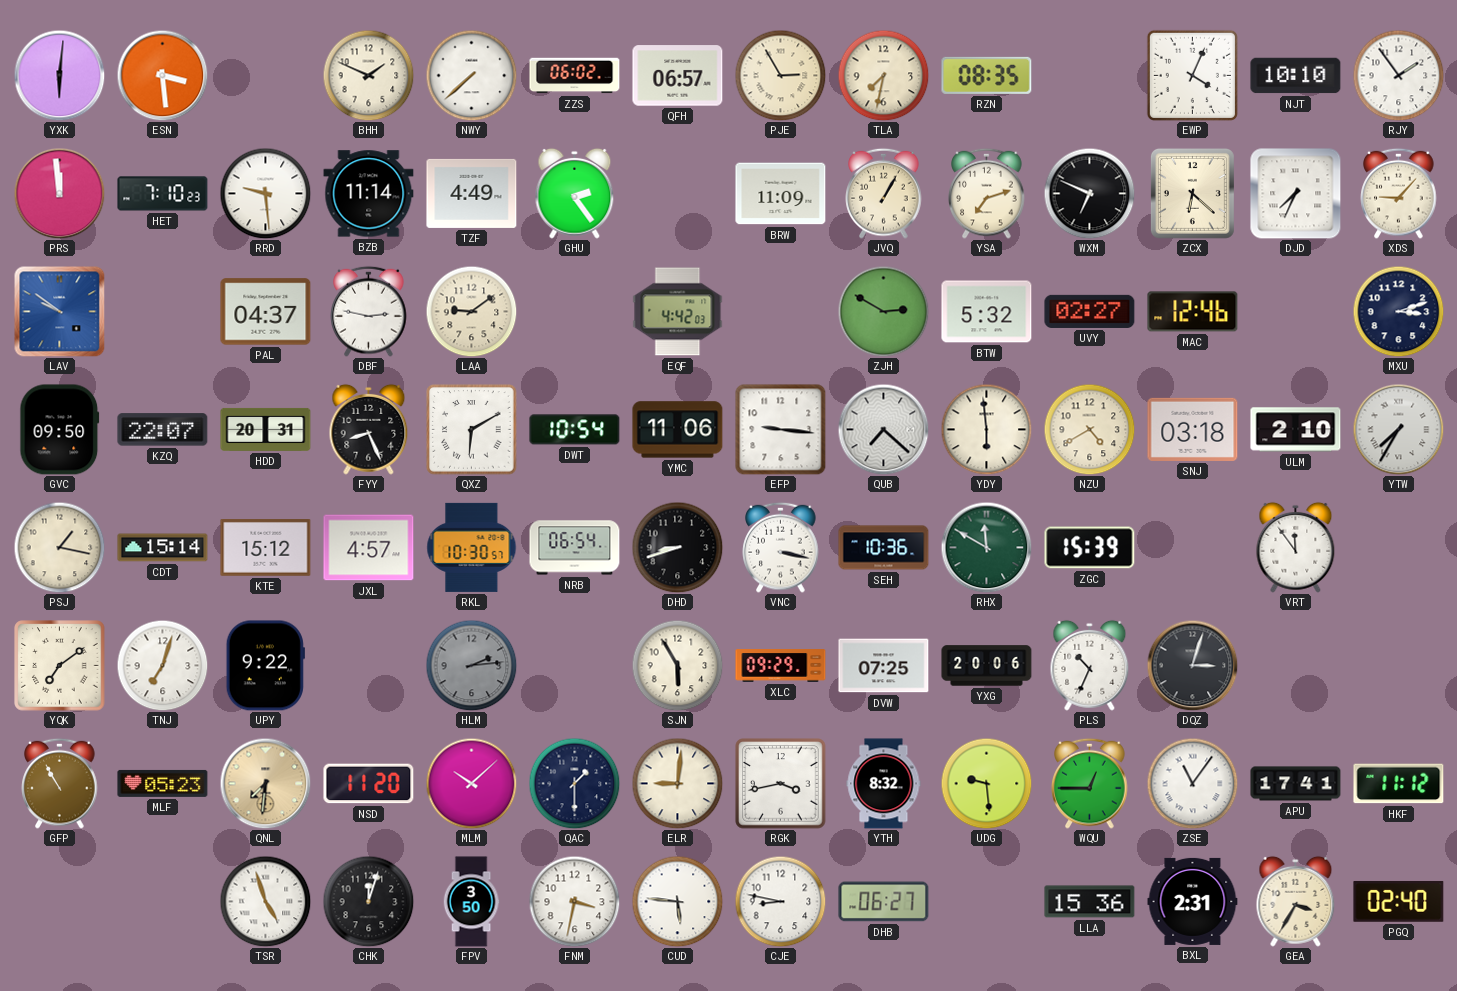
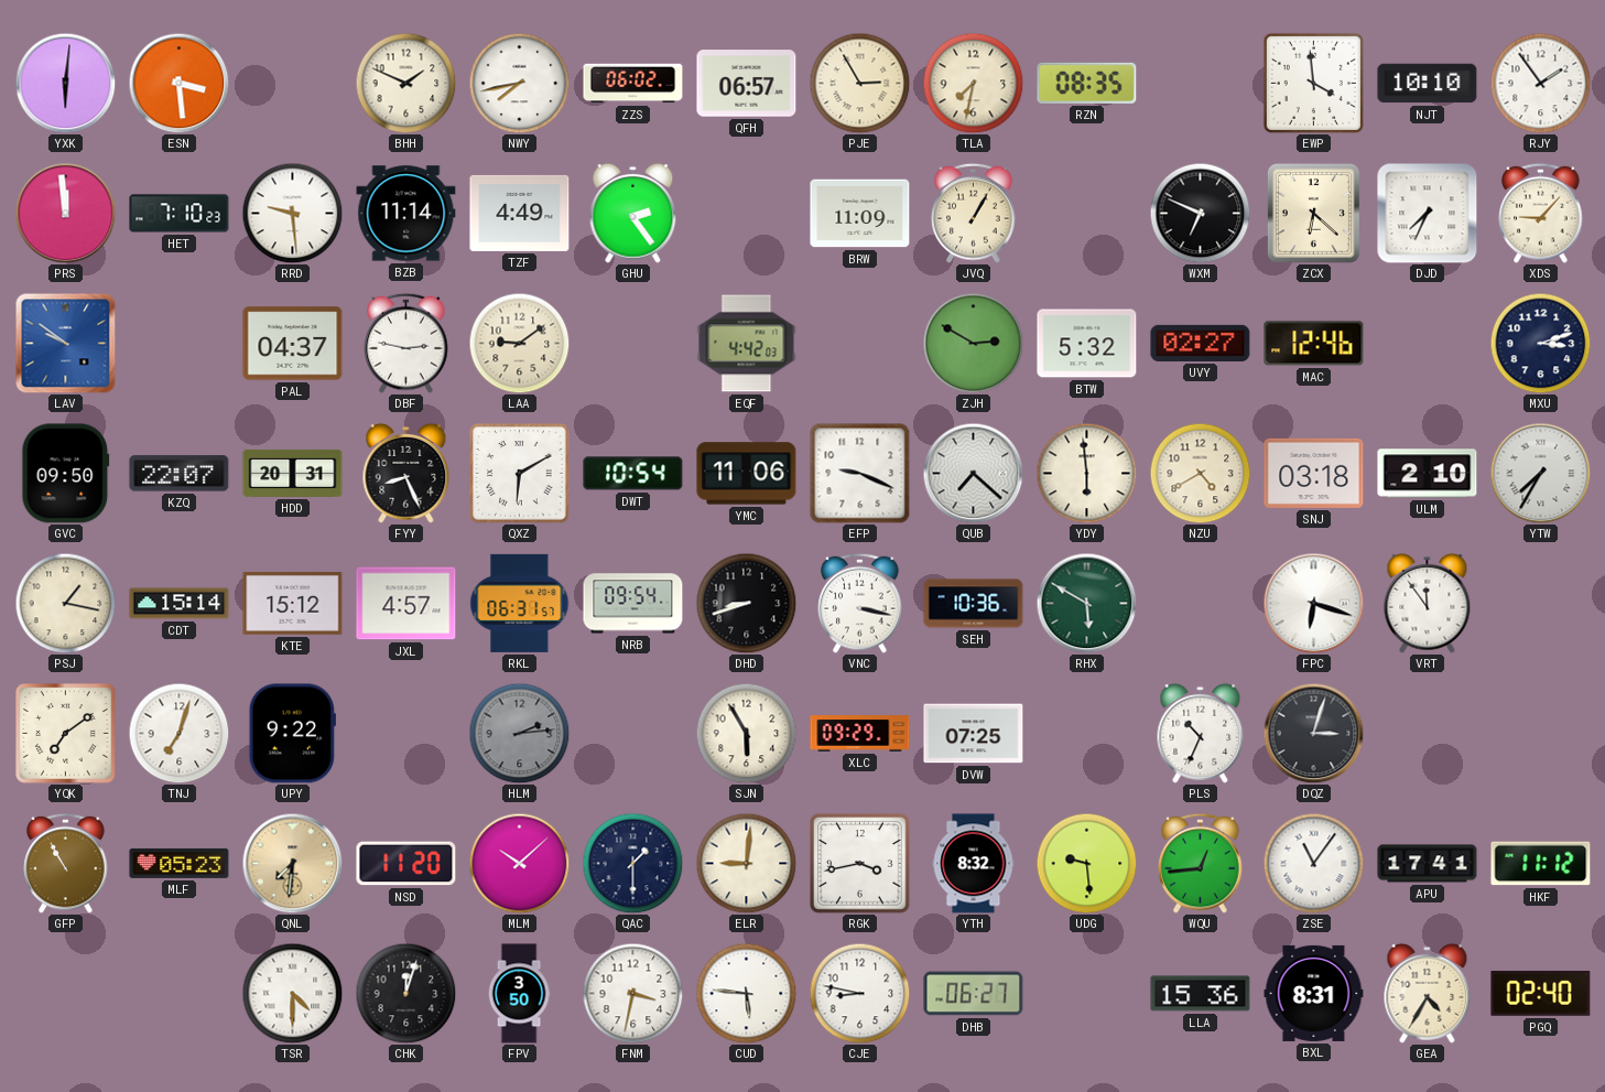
NWY: 7:38 -> 7:43 (519, 83)
EWP: 4:04 -> 3:59 (1313, 83)
YSA: 7:12 -> none (987, 193)
EFP: 9:16 -> 9:19 (860, 474)
RKL: 10:30 -> 06:31 (520, 603)
NRB: 06:54 -> 09:54 (633, 604)
RHX: 11:50 -> 5:50 (1086, 603)
ZGC: 15:39 -> none (1090, 548)
FPC: none -> 6:18 (1313, 603)
YXG: 20:06 -> none (987, 666)
WQU: 12:45 -> 12:44 (1201, 863)
TSR: 4:57 -> 4:30 (292, 993)
BXL: 2:31 -> 8:31 (1314, 993)
GEA: 3:35 -> 4:35 (1428, 993)
